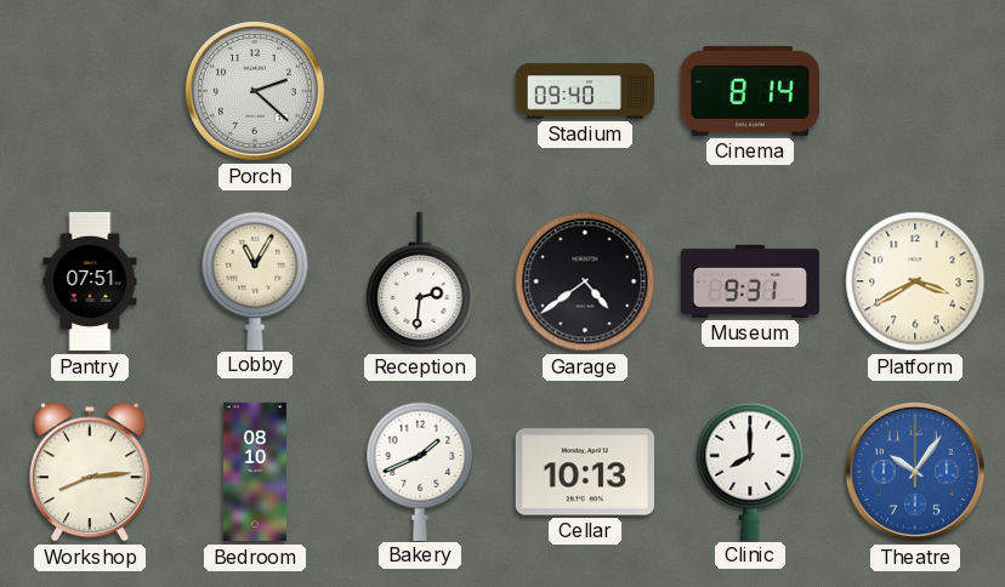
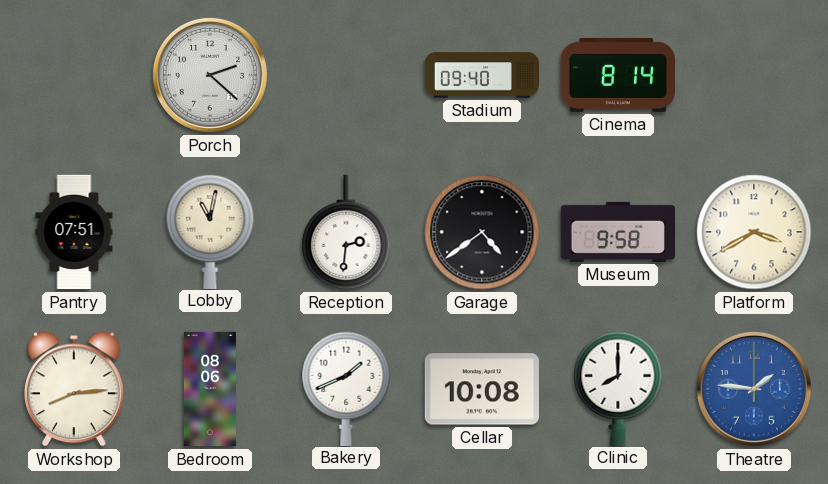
Lobby: 11:05 -> 11:02 (210, 231)
Museum: 9:31 -> 9:58 (617, 232)
Bedroom: 08:10 -> 08:06 (210, 389)
Cellar: 10:13 -> 10:08 (482, 389)
Theatre: 10:06 -> 1:46 (754, 389)
